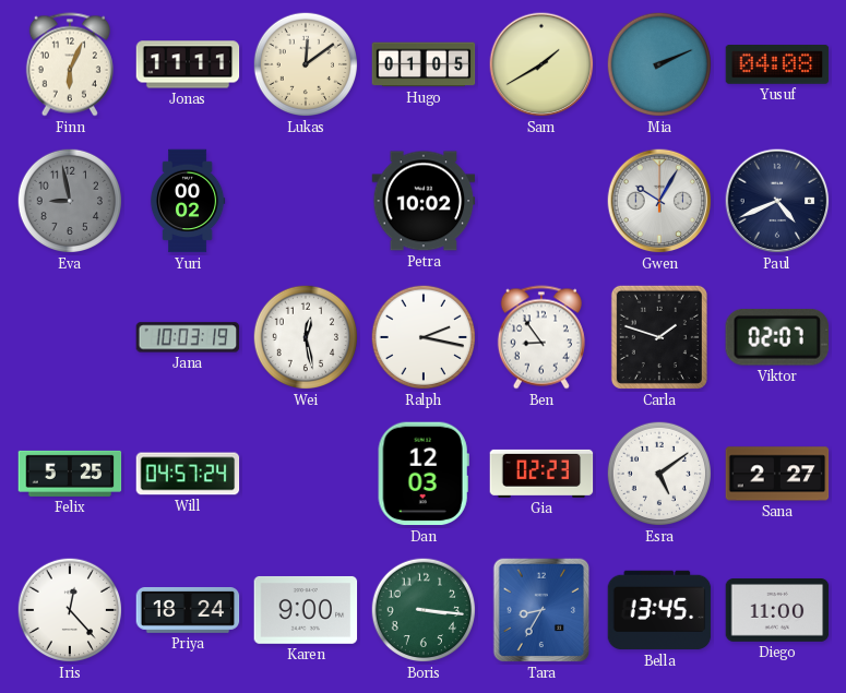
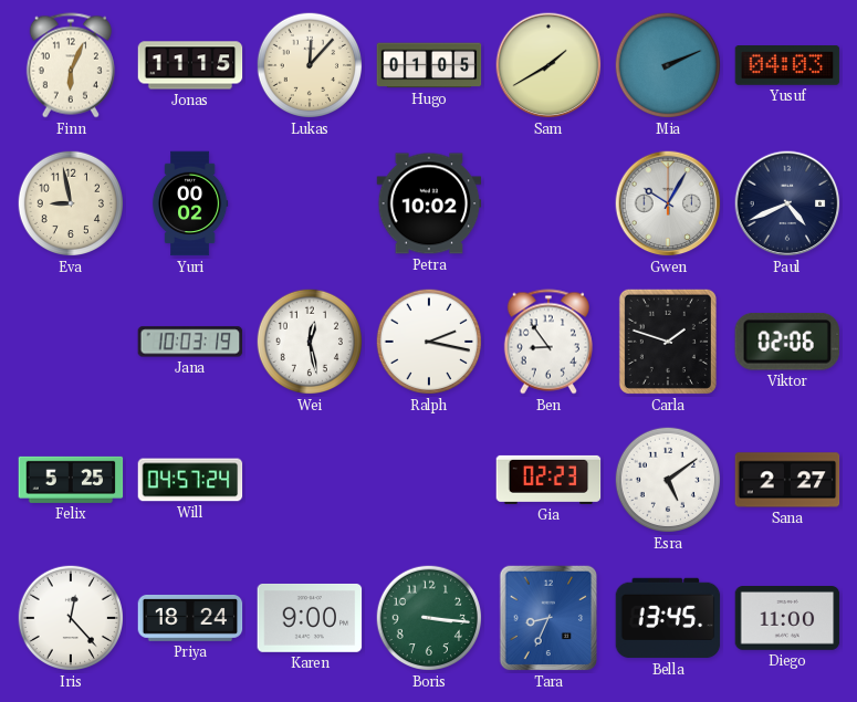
Jonas: 11:11 -> 11:15 (190, 65)
Lukas: 12:09 -> 12:07 (310, 65)
Yusuf: 04:08 -> 04:03 (787, 66)
Eva dial: grey -> cream (71, 203)
Viktor: 02:07 -> 02:06 (787, 343)
Dan: 12:03 -> none (424, 474)
Tara: 8:35 -> 8:34 (548, 618)
